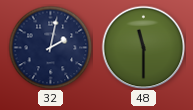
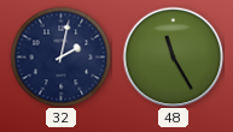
48: 11:30 -> 11:25 (173, 56)
